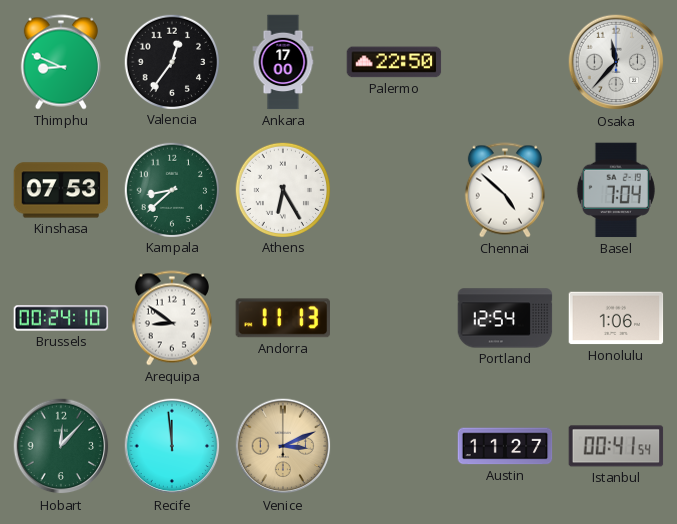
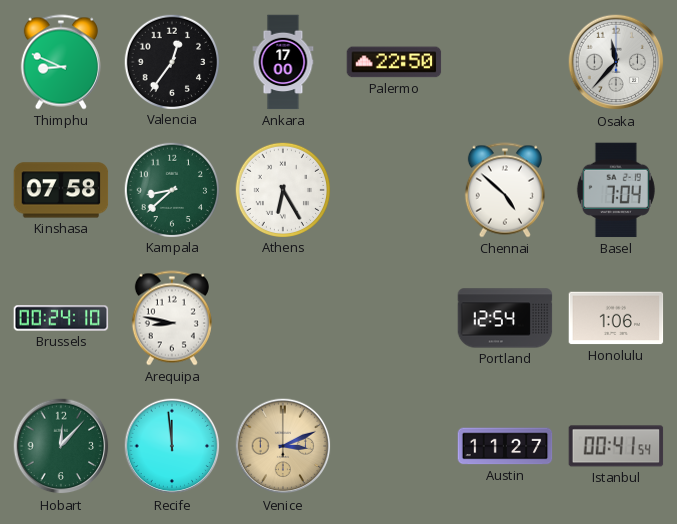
Kinshasa: 07:53 -> 07:58 (61, 190)
Arequipa: 8:51 -> 8:47 (172, 318)
Andorra: 11:13 -> none (283, 318)
